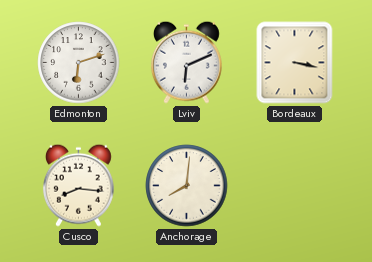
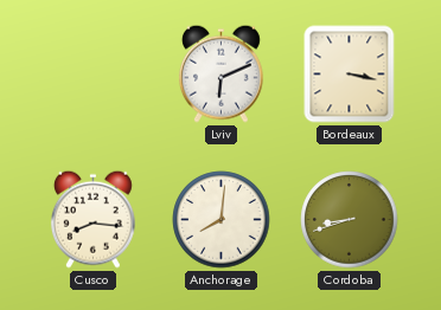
Edmonton: 6:12 -> none (79, 63)
Cordoba: none -> 8:42 (350, 220)
